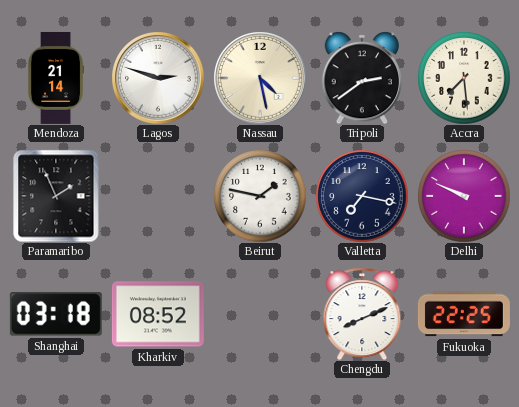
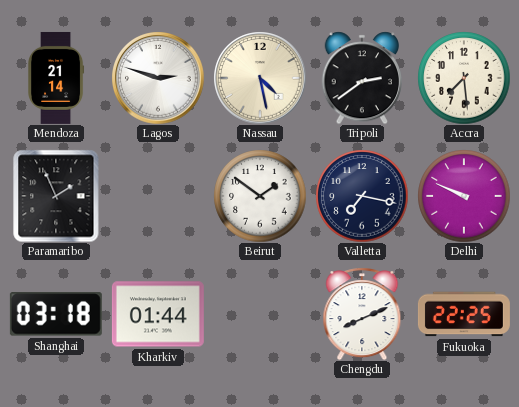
Beirut: 1:47 -> 1:51 (260, 196)
Kharkiv: 08:52 -> 01:44 (158, 314)
